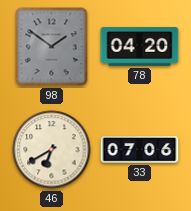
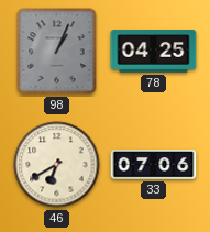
98: 1:51 -> 1:04 (57, 52)
78: 04:20 -> 04:25 (154, 52)
